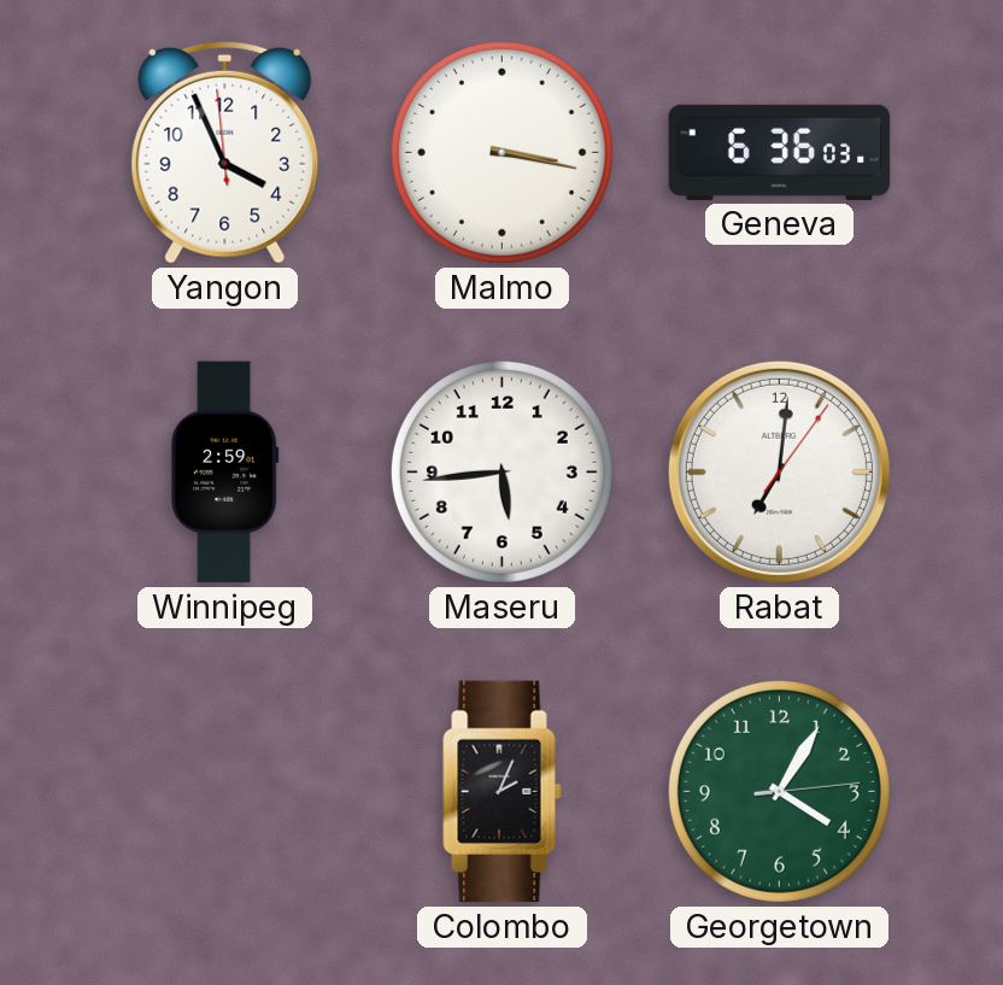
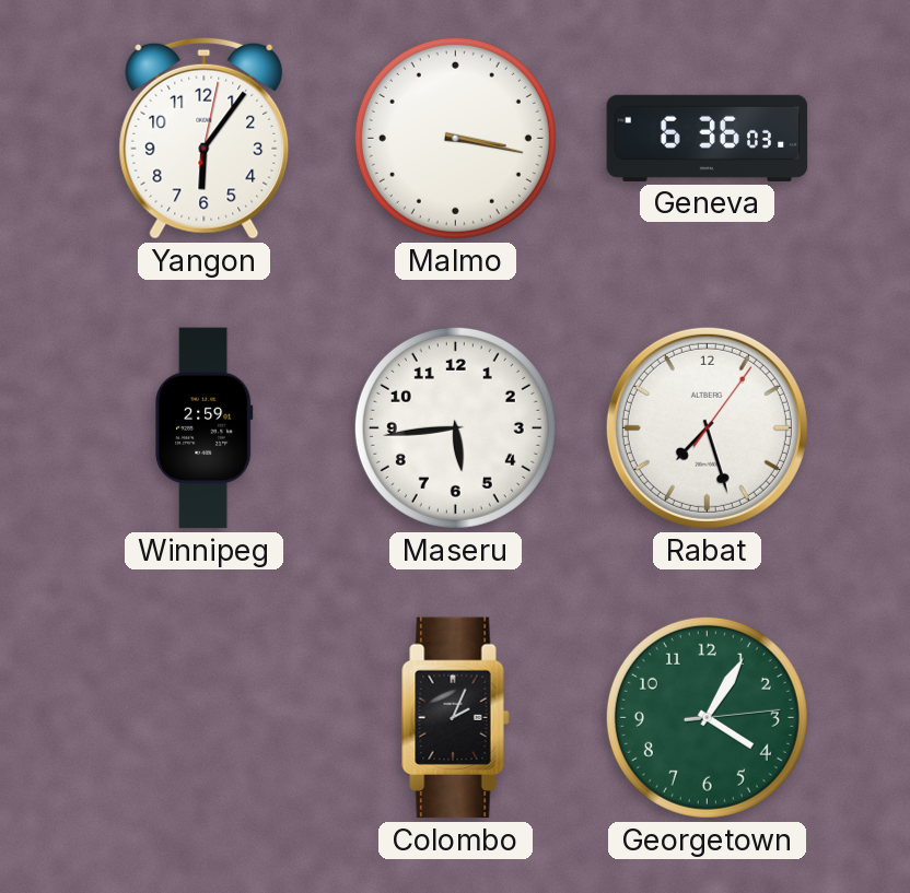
Yangon: 3:55 -> 6:06 (205, 138)
Rabat: 7:01 -> 7:27 (707, 427)
